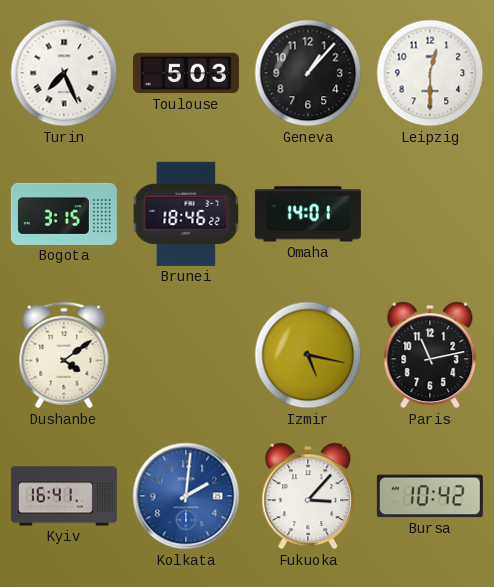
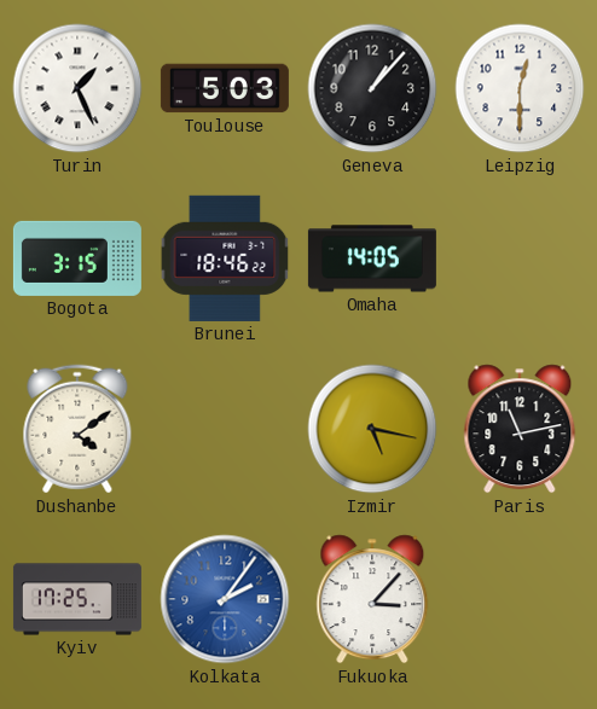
Turin: 7:26 -> 1:26 (77, 88)
Omaha: 14:01 -> 14:05 (372, 258)
Kyiv: 16:41 -> 17:25 (77, 599)
Kolkata: 2:01 -> 2:06 (225, 599)
Bursa: 10:42 -> none (430, 496)
